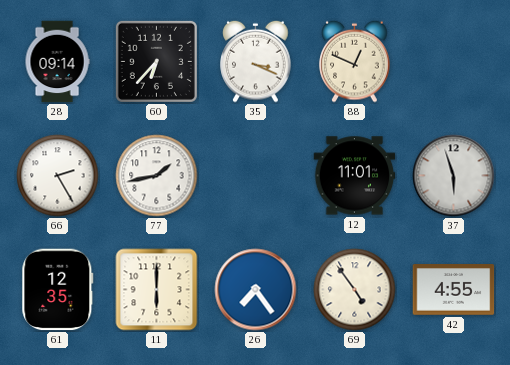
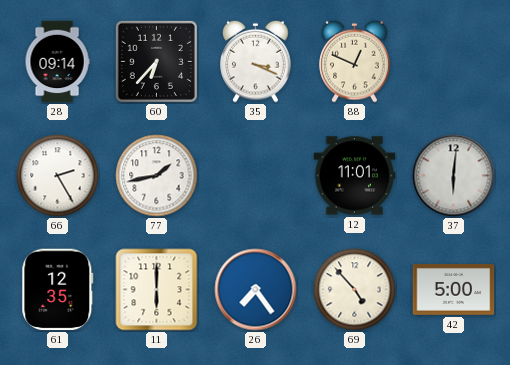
37: 5:57 -> 6:01 (454, 176)
69: 4:54 -> 4:53 (355, 290)
42: 4:55 -> 5:00 (454, 290)
